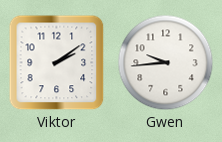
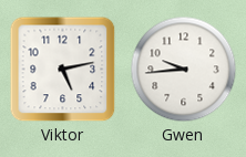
Viktor: 2:09 -> 5:13 (63, 70)
